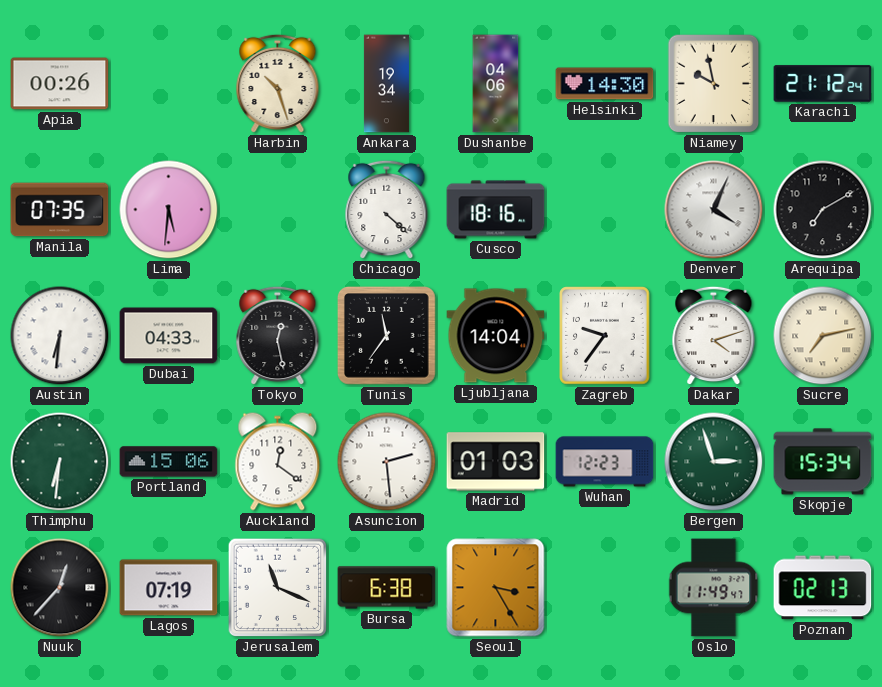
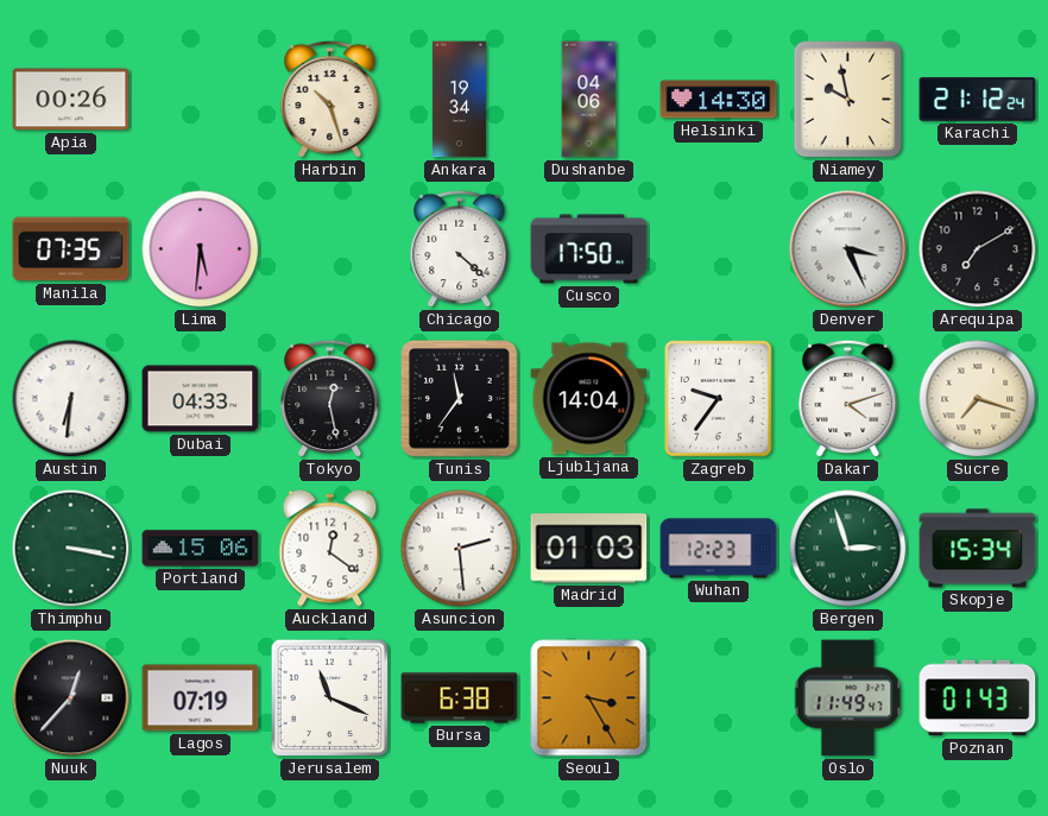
Cusco: 18:16 -> 17:50 (589, 249)
Denver: 4:04 -> 3:26 (848, 249)
Sucre: 7:13 -> 7:18 (978, 399)
Thimphu: 6:31 -> 3:17 (71, 549)
Poznan: 02:13 -> 01:43 (978, 698)
